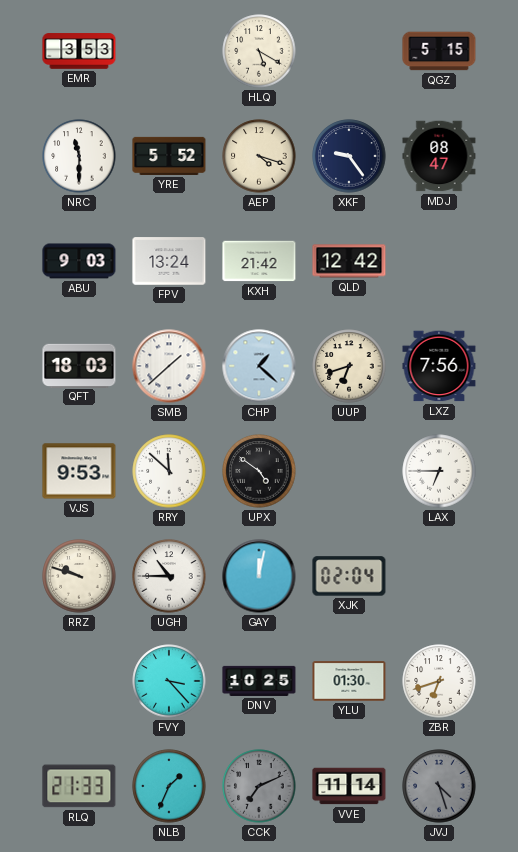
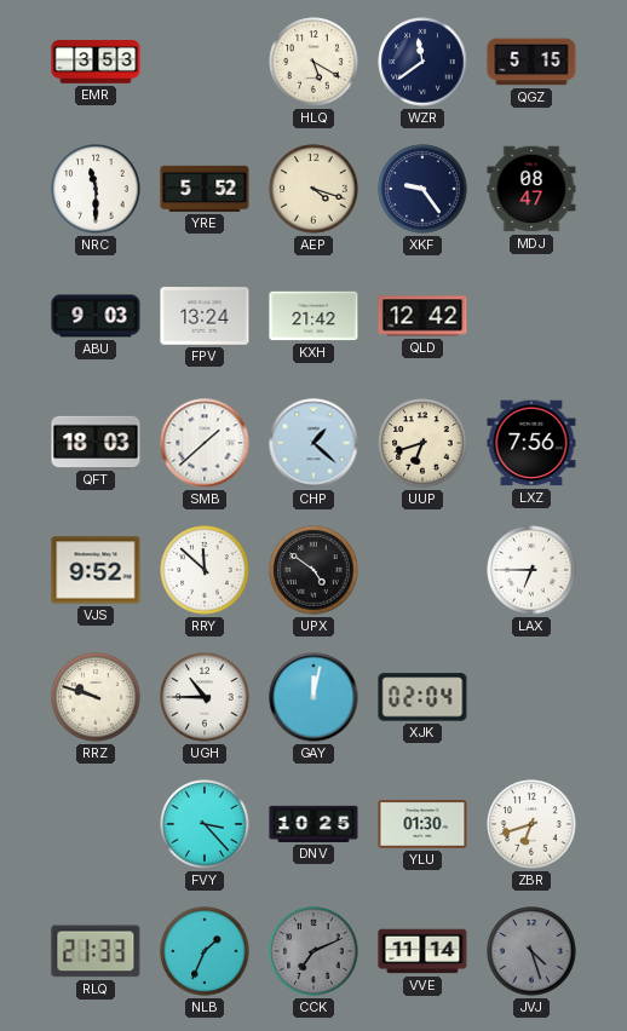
WZR: none -> 11:39 (422, 62)
VJS: 9:53 -> 9:52 (96, 570)
